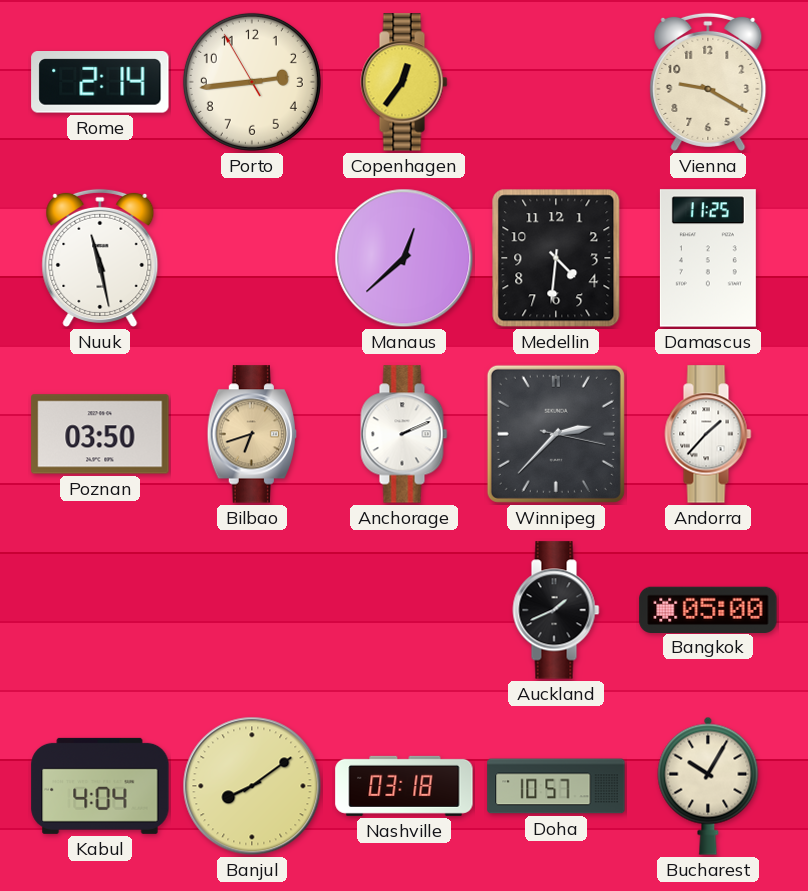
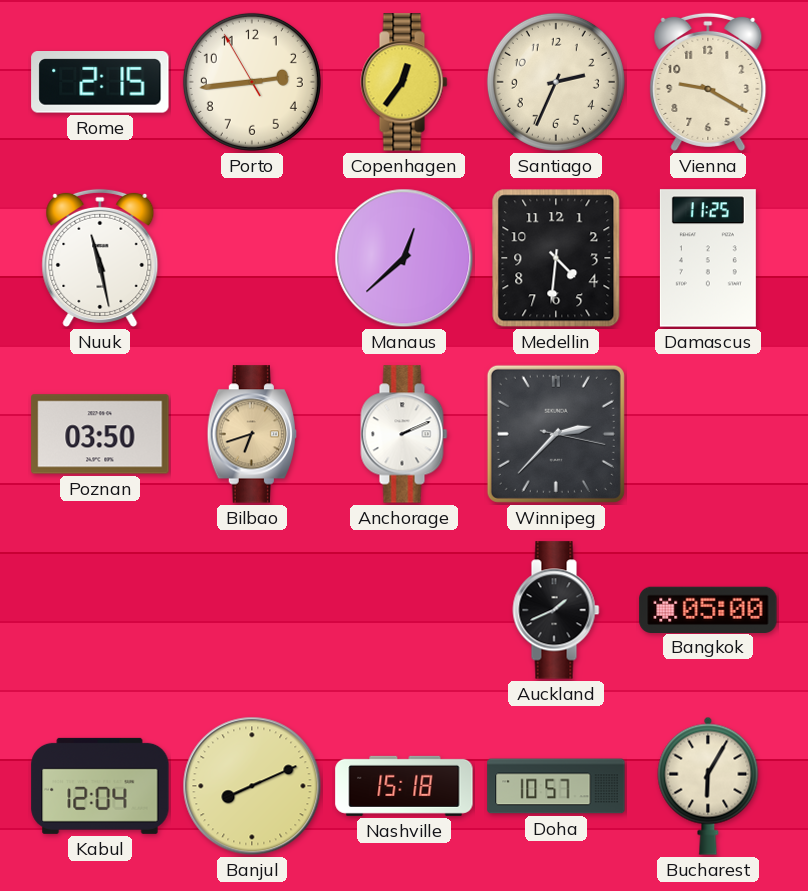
Rome: 2:14 -> 2:15 (100, 83)
Santiago: none -> 2:34 (556, 82)
Andorra: 1:37 -> none (708, 434)
Kabul: 4:04 -> 12:04 (100, 786)
Banjul: 8:09 -> 8:11 (252, 786)
Nashville: 03:18 -> 15:18 (404, 786)
Bucharest: 10:05 -> 6:05 (708, 786)
